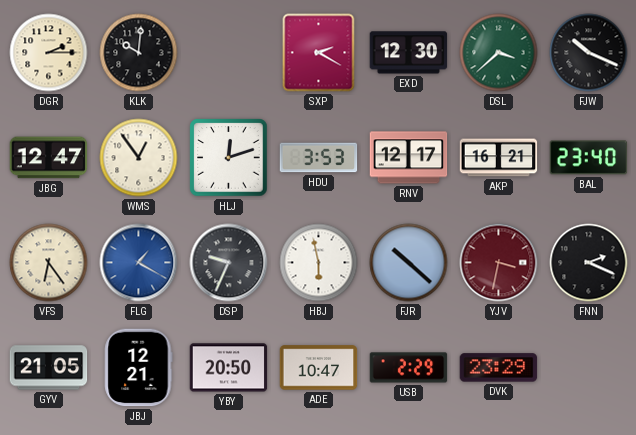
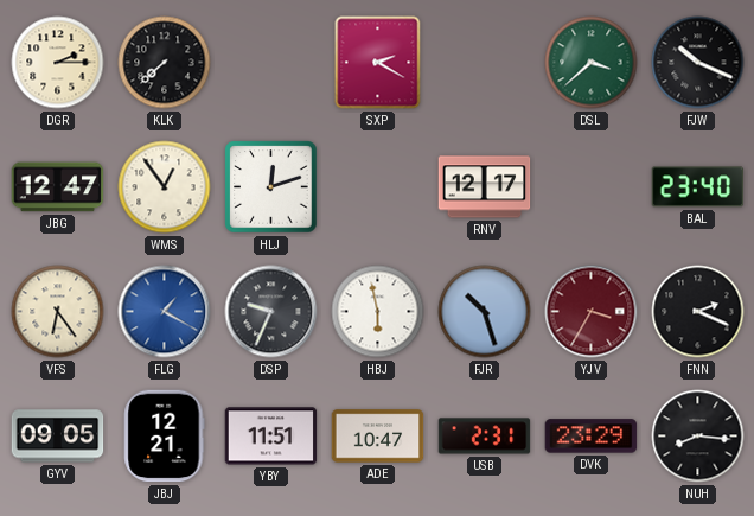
KLK: 10:01 -> 7:38 (165, 63)
EXD: 12:30 -> none (409, 53)
HDU: 3:53 -> none (319, 158)
AKP: 16:21 -> none (499, 158)
FJR: 10:22 -> 10:27 (485, 312)
YJV: 3:32 -> 3:35 (592, 312)
GYV: 21:05 -> 09:05 (58, 437)
YBY: 20:50 -> 11:51 (271, 437)
USB: 2:29 -> 2:31 (485, 437)
NUH: none -> 8:16 (698, 437)
